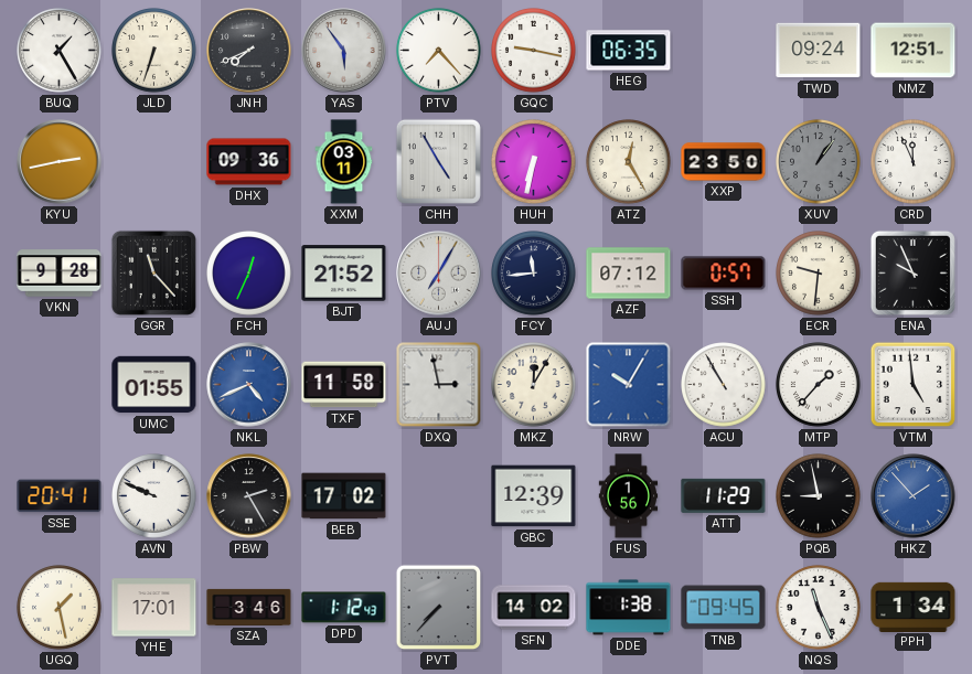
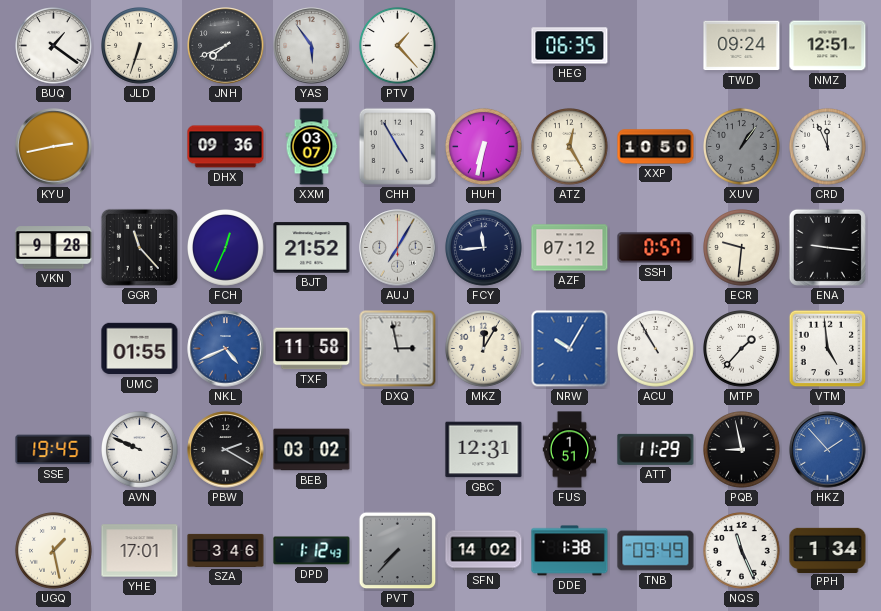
BUQ: 1:25 -> 1:21 (54, 46)
PTV: 7:23 -> 1:23 (398, 46)
GQC: 9:17 -> none (534, 51)
XXM: 03:11 -> 03:07 (312, 147)
XXP: 23:50 -> 10:50 (656, 147)
ENA: 9:56 -> 9:16 (827, 247)
SSE: 20:41 -> 19:45 (54, 450)
PBW: 2:25 -> 2:20 (226, 450)
BEB: 17:02 -> 03:02 (312, 450)
GBC: 12:39 -> 12:31 (484, 450)
FUS: 1:56 -> 1:51 (570, 450)
TNB: 09:45 -> 09:49 (656, 551)
